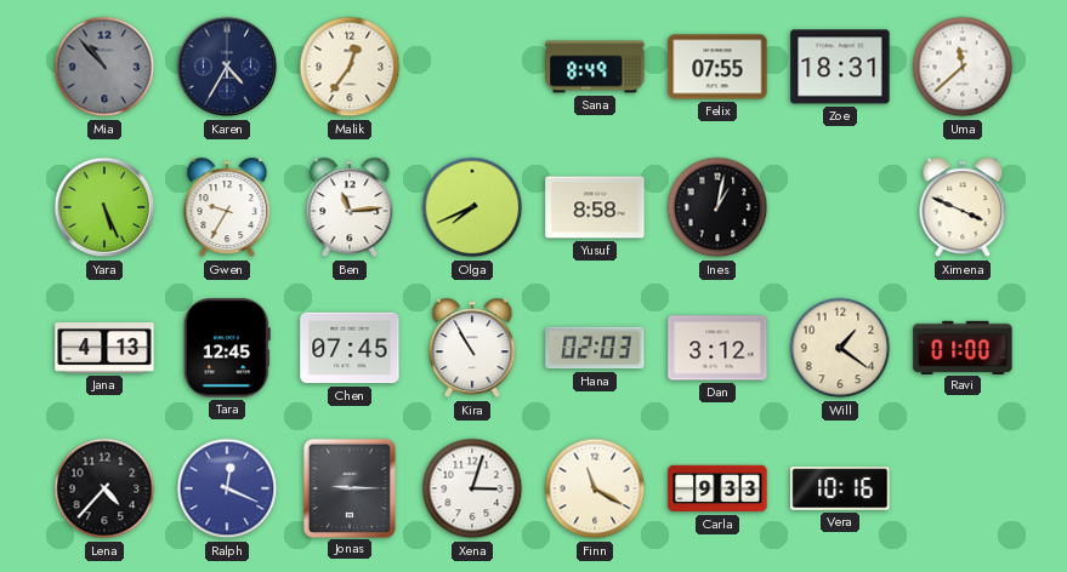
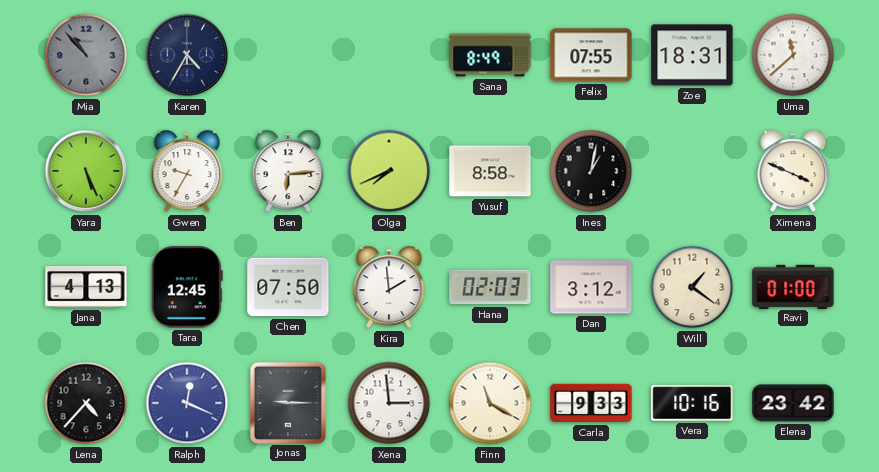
Malik: 12:36 -> none (350, 67)
Ben: 11:14 -> 6:14 (288, 171)
Chen: 07:45 -> 07:50 (288, 287)
Kira: 10:55 -> 1:59 (389, 287)
Xena: 3:03 -> 2:59 (389, 403)
Elena: none -> 23:42 (793, 403)
